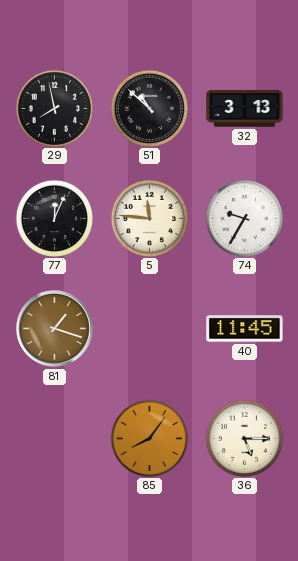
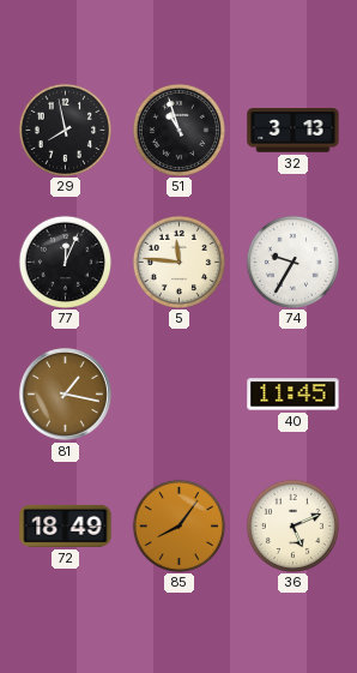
51: 10:52 -> 10:57 (179, 130)
81: 1:18 -> 1:17 (65, 393)
72: none -> 18:49 (66, 525)
36: 5:15 -> 5:11 (292, 525)
